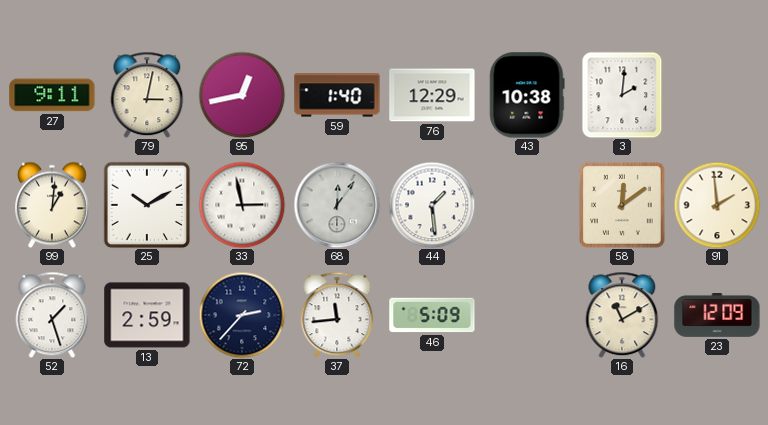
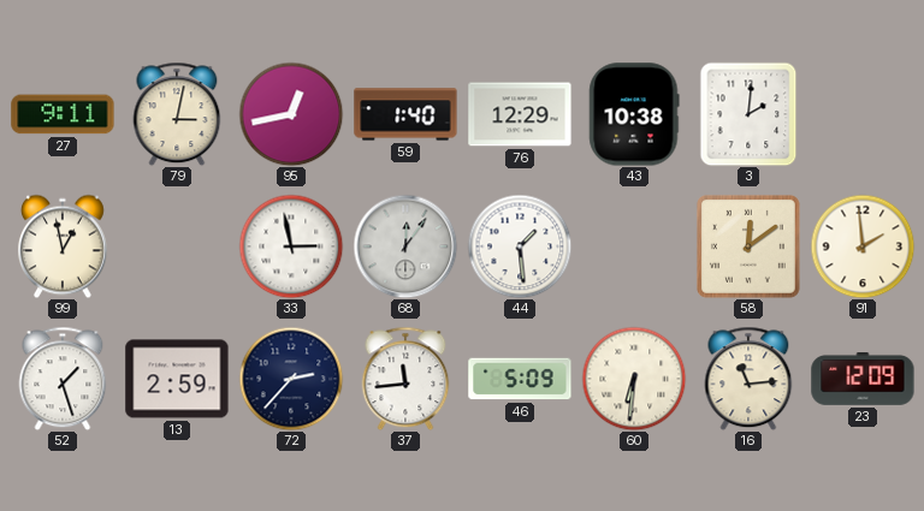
99: 1:01 -> 12:58 (63, 246)
25: 10:10 -> none (147, 205)
60: none -> 6:31 (634, 379)
16: 11:10 -> 11:14 (748, 379)
